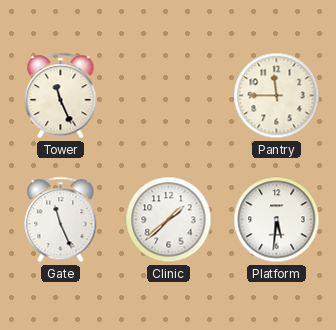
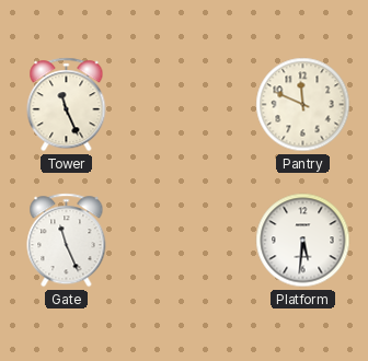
Pantry: 11:45 -> 11:49 (303, 105)
Clinic: 1:38 -> none (169, 220)
